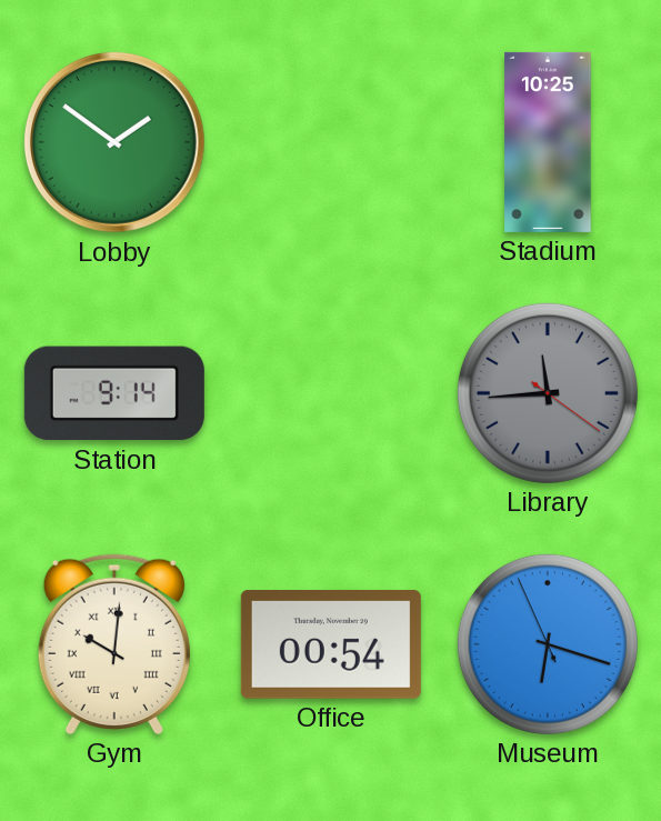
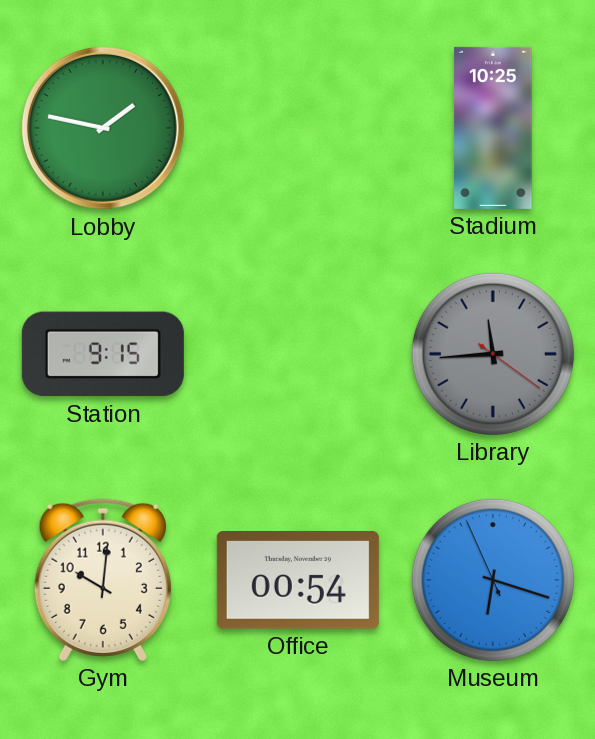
Lobby: 1:51 -> 1:47 (103, 128)
Station: 9:14 -> 9:15 (103, 354)
Gym numerals: Roman -> Arabic (103, 580)
